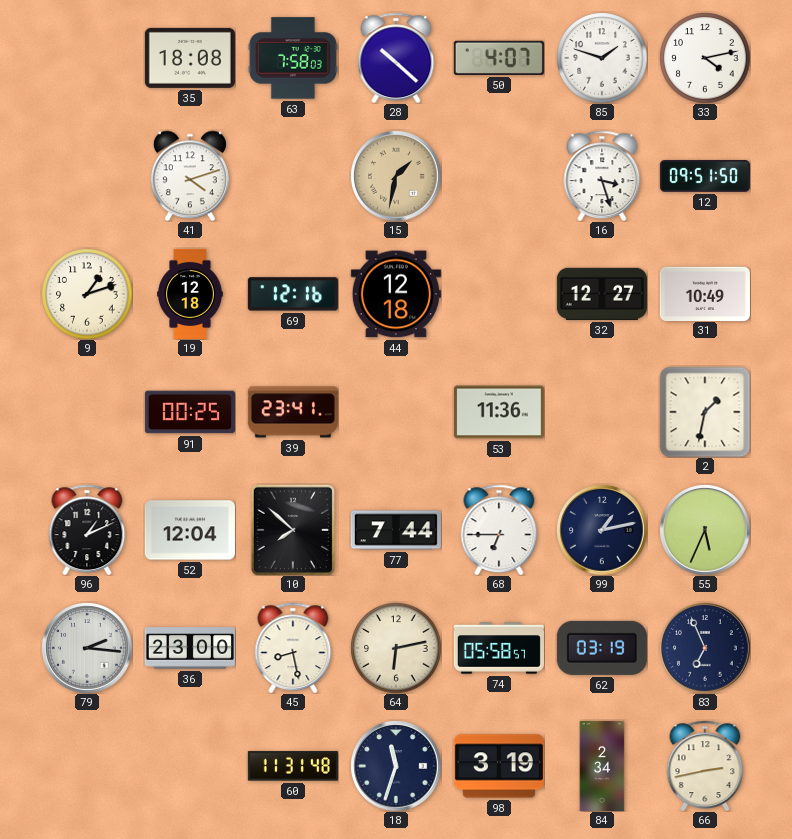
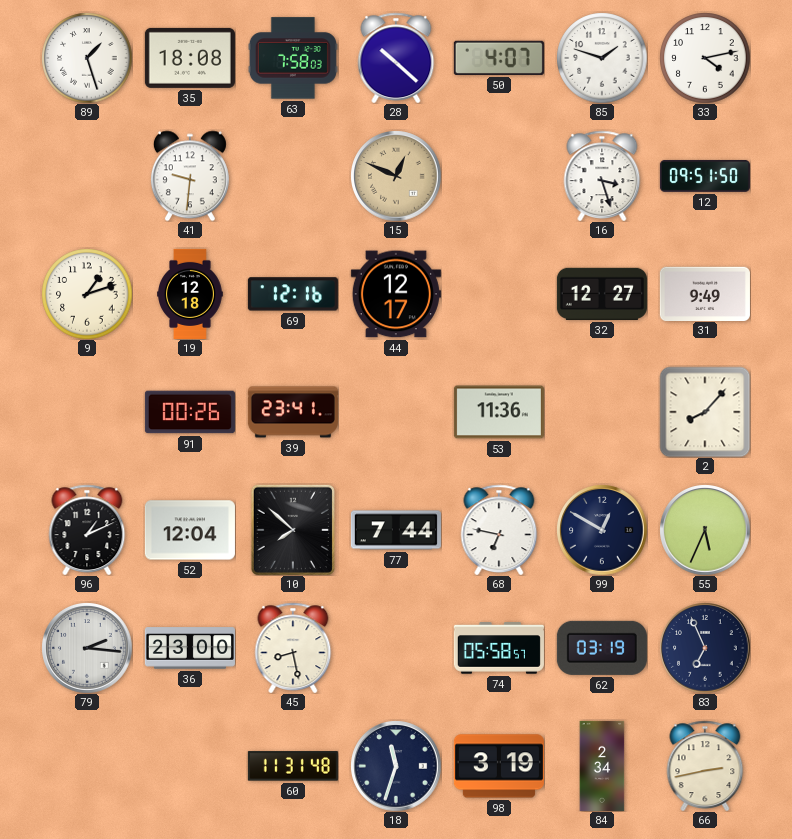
89: none -> 1:27 (87, 58)
41: 4:12 -> 9:31 (190, 176)
15: 1:32 -> 12:49 (396, 176)
44: 12:18 -> 12:17 (396, 294)
31: 10:49 -> 9:49 (705, 293)
91: 00:25 -> 00:26 (190, 412)
2: 1:32 -> 8:07 (705, 412)
68: 6:45 -> 6:47 (499, 530)
99: 1:13 -> 12:50 (602, 530)
64: 6:13 -> none (396, 648)
